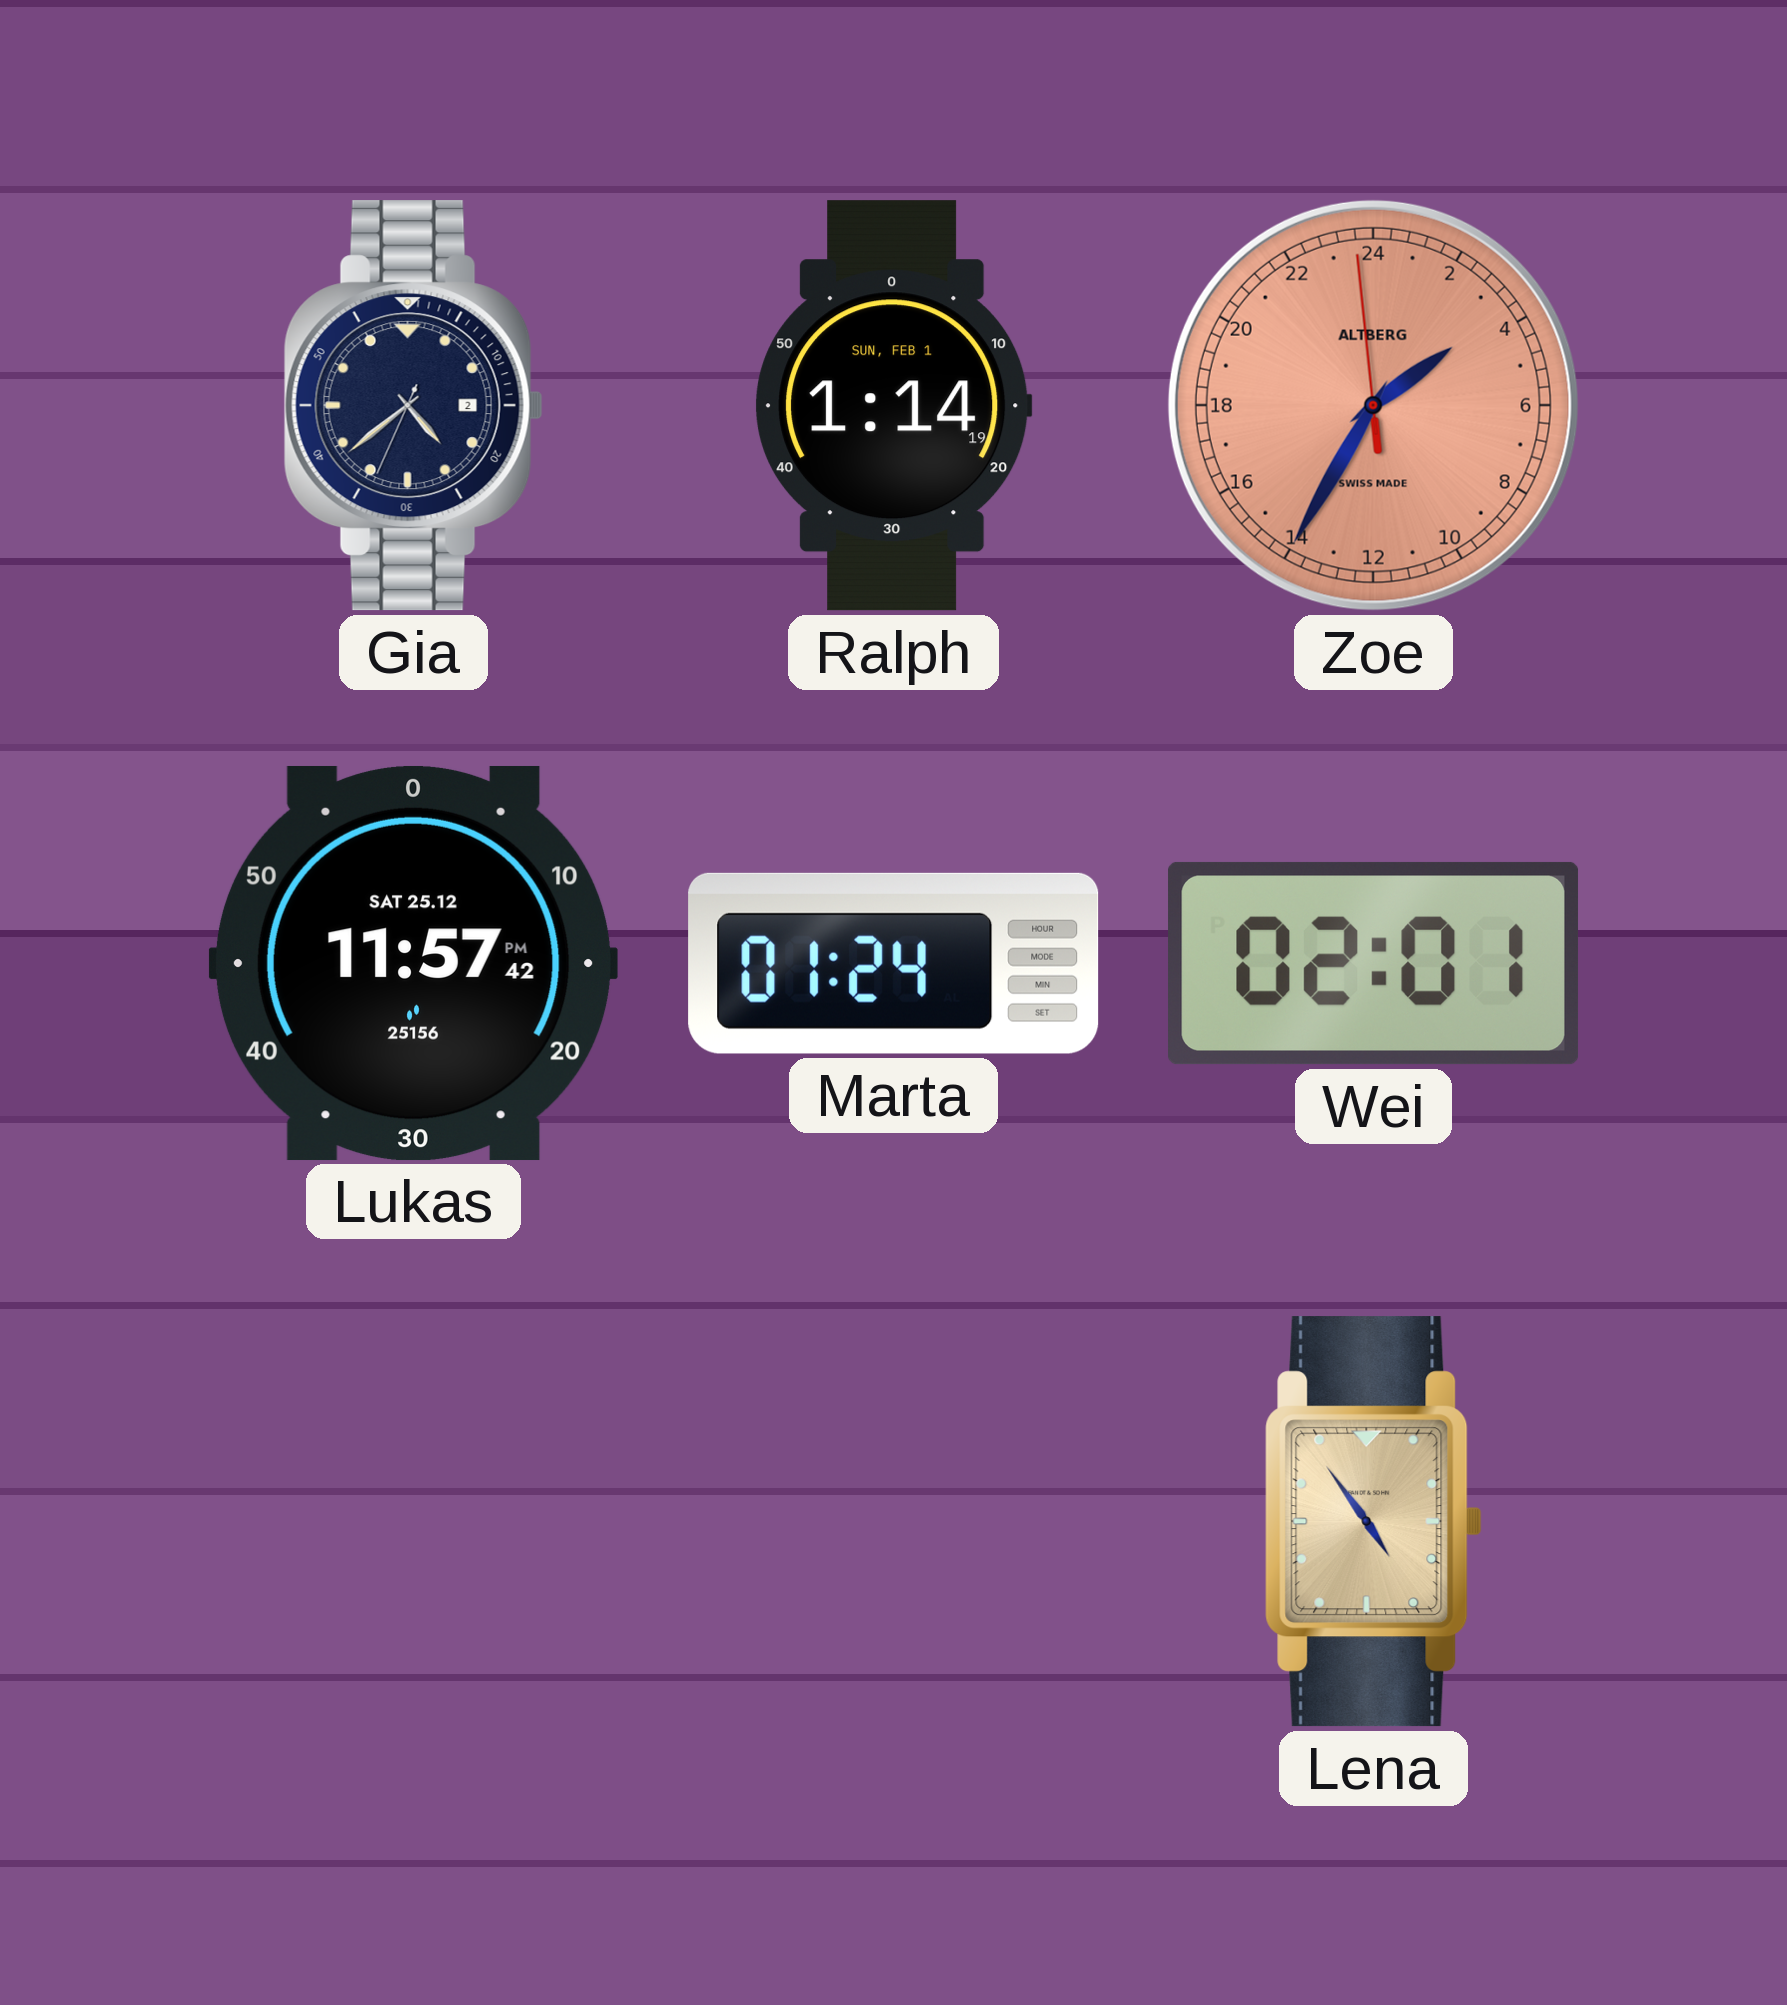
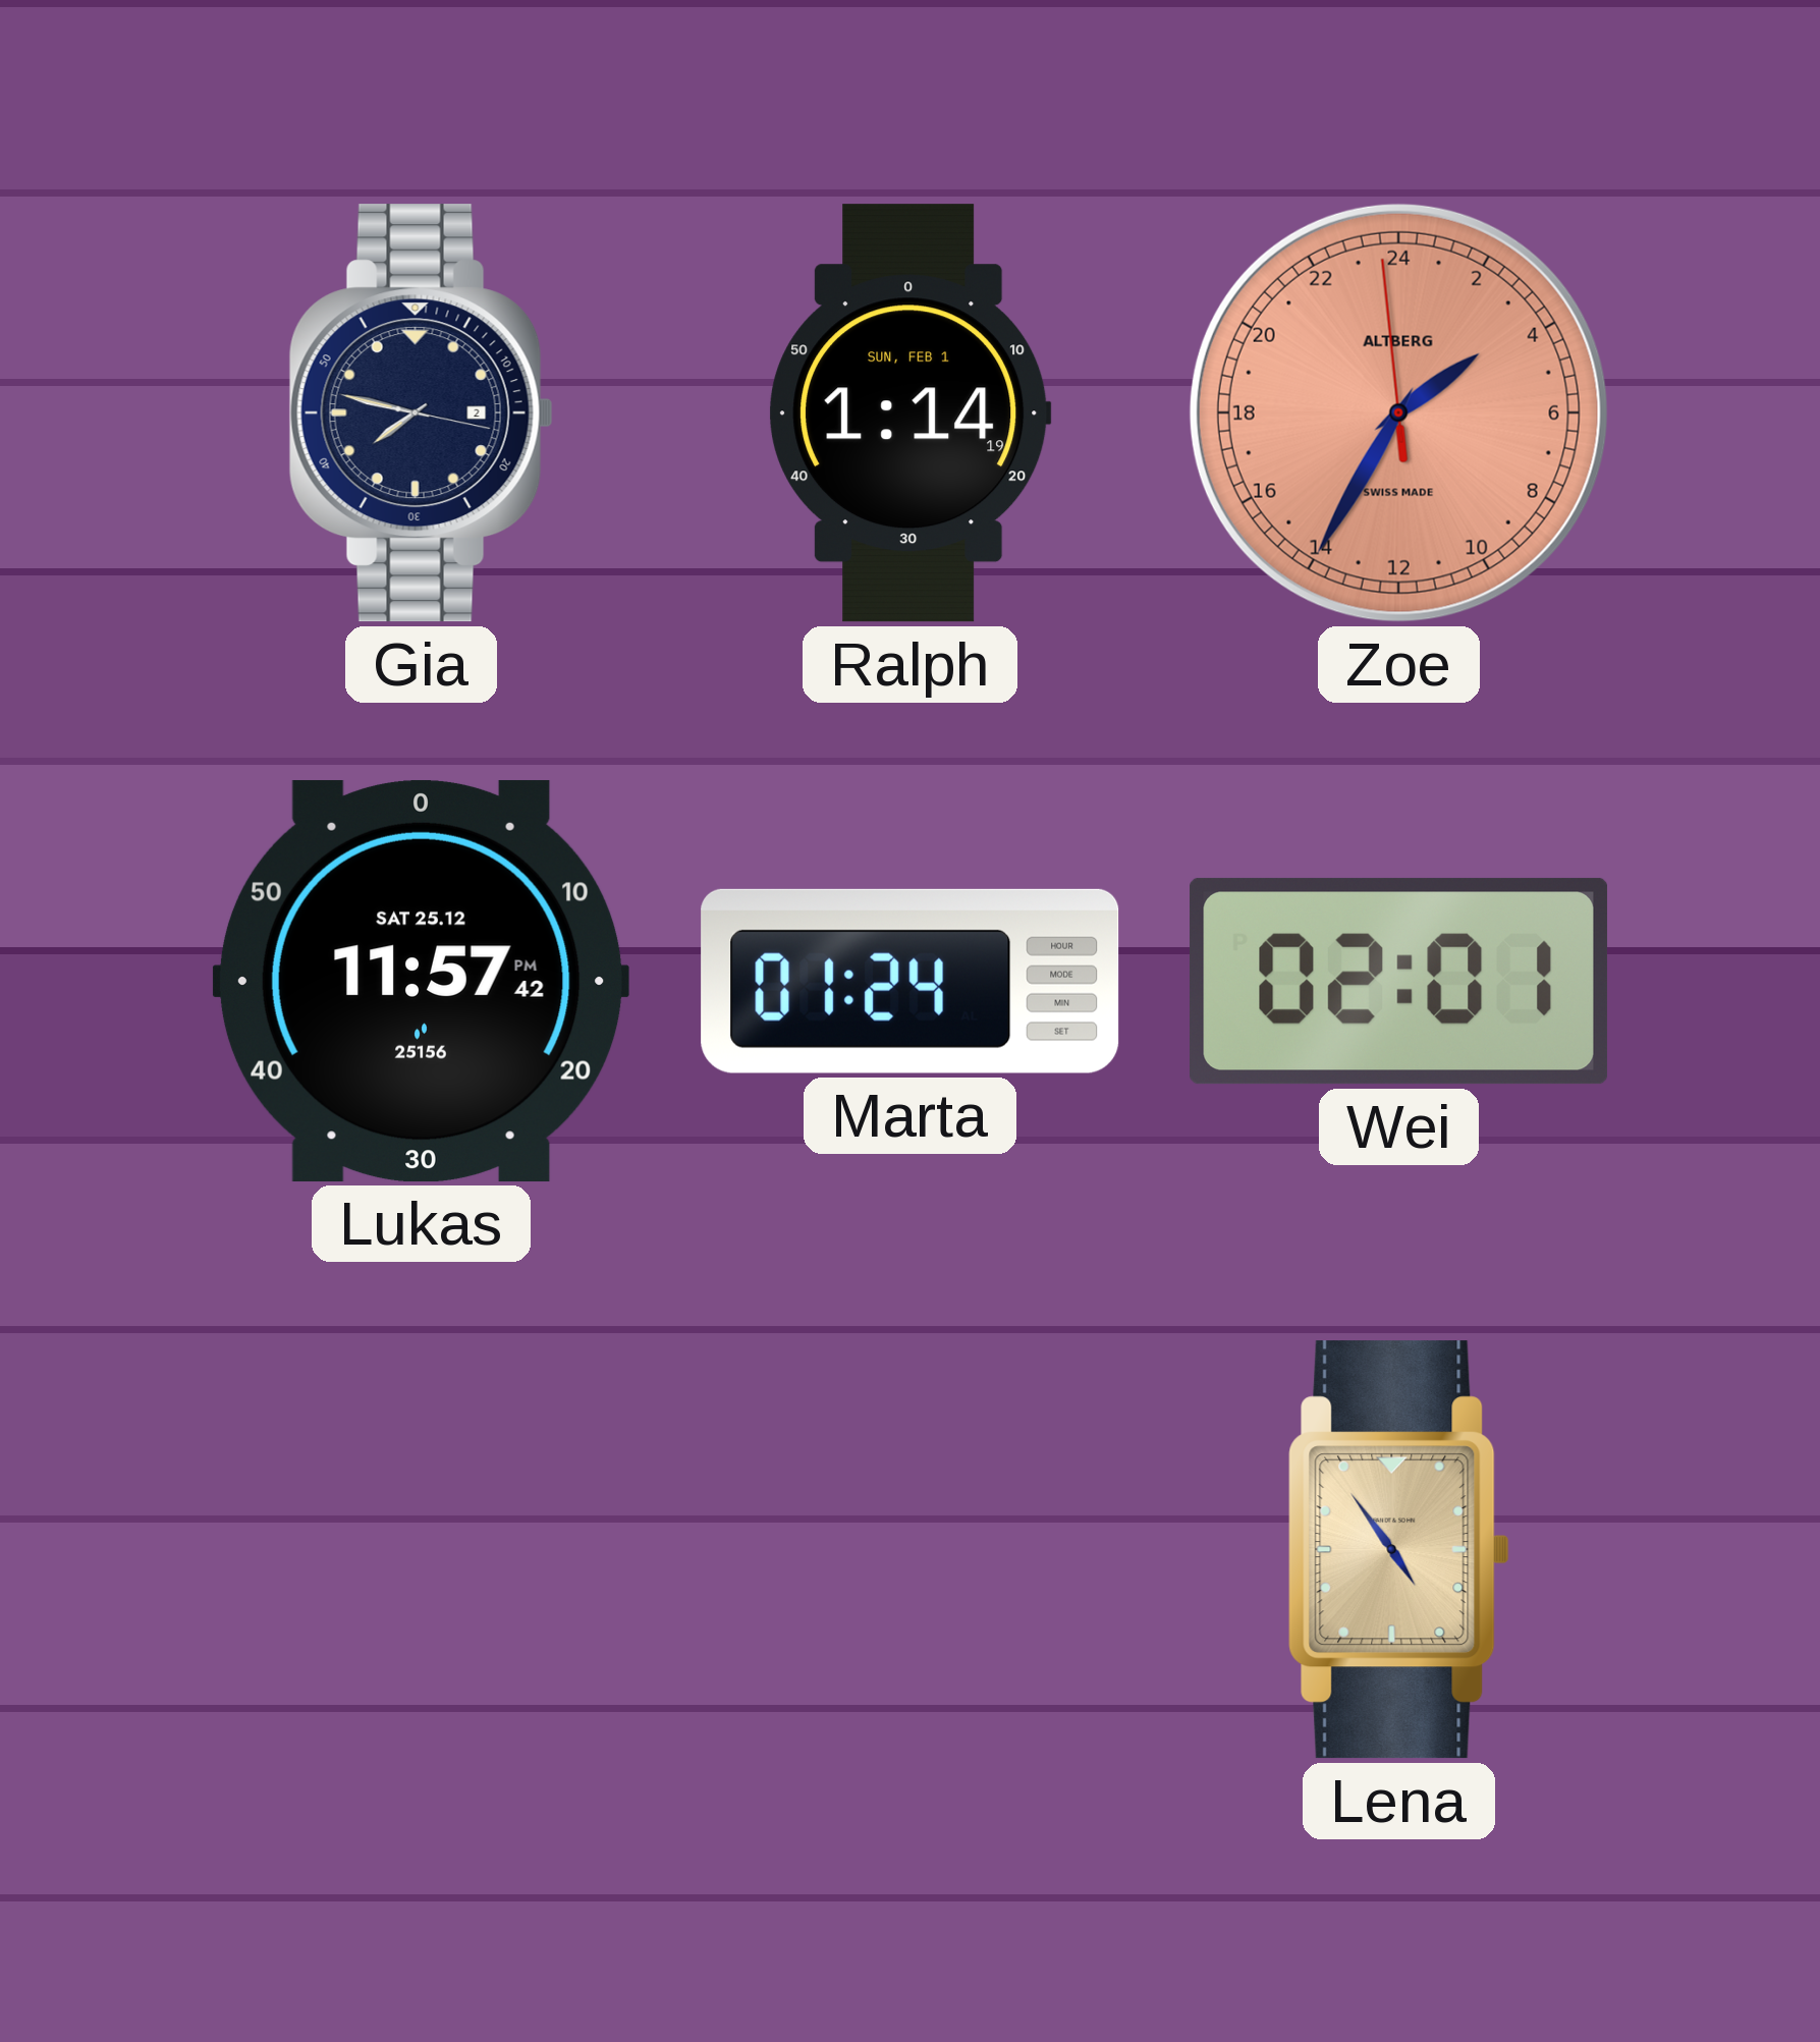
Gia: 4:38 -> 7:47 (421, 413)
